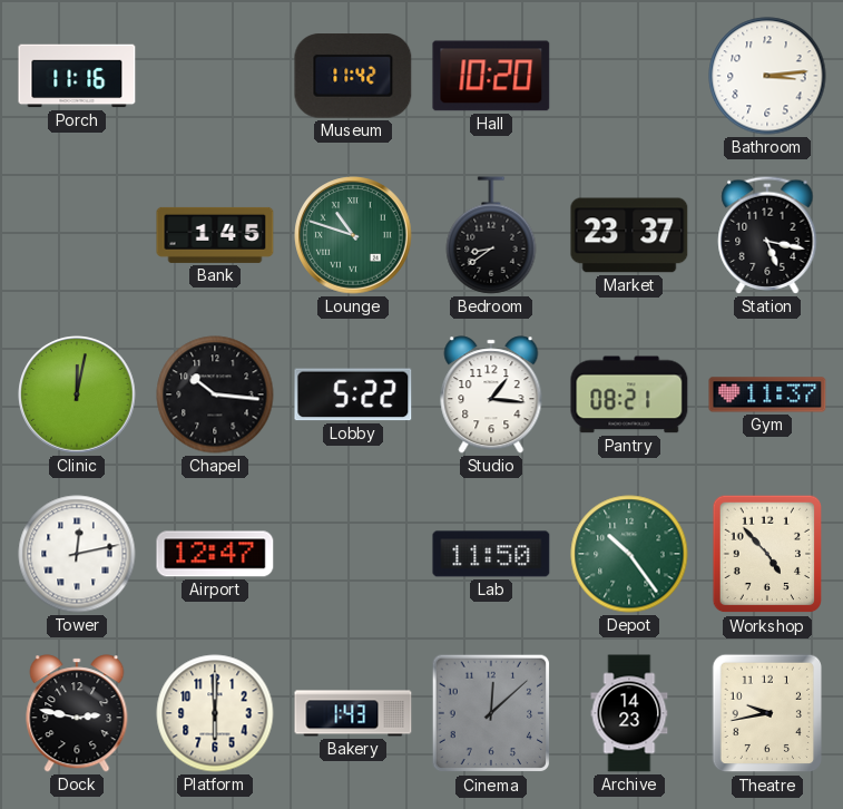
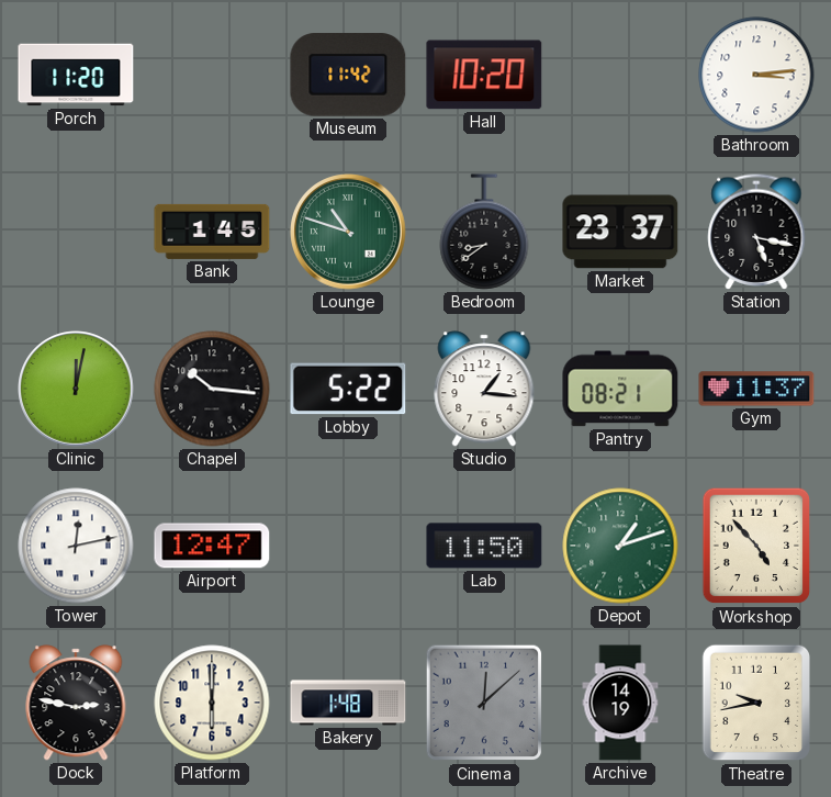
Porch: 11:16 -> 11:20 (76, 75)
Depot: 10:24 -> 1:12 (620, 546)
Bakery: 1:43 -> 1:48 (348, 703)
Archive: 14:23 -> 14:19 (620, 703)
